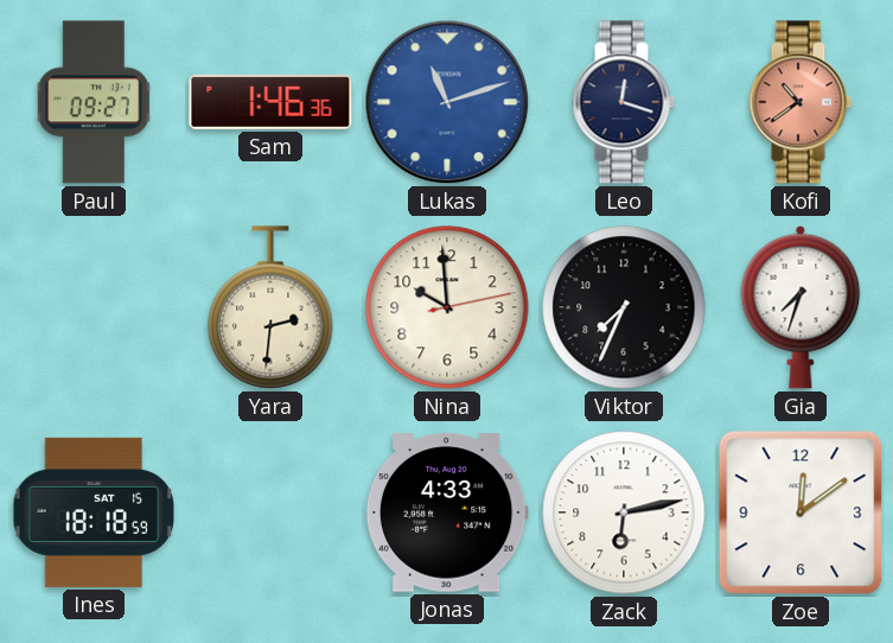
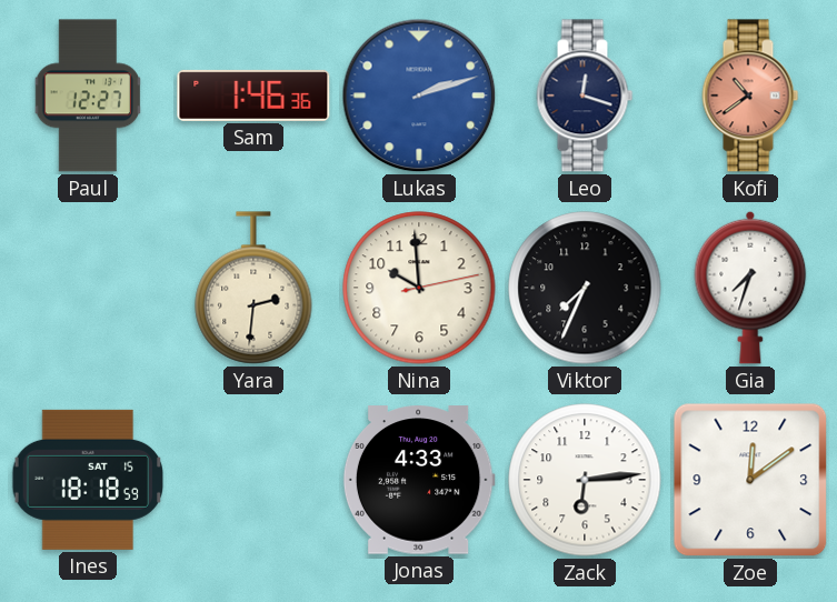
Paul: 09:27 -> 12:27 (88, 96)
Lukas: 11:12 -> 2:12 (419, 96)
Zack: 6:13 -> 6:14 (585, 480)
